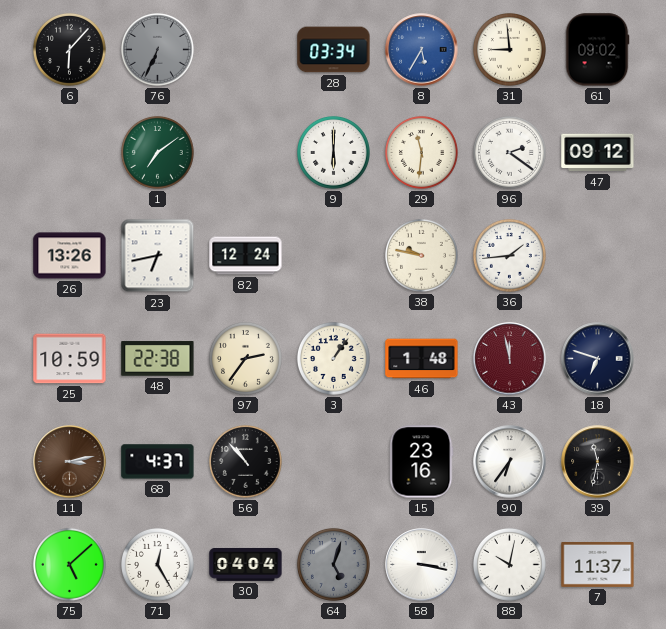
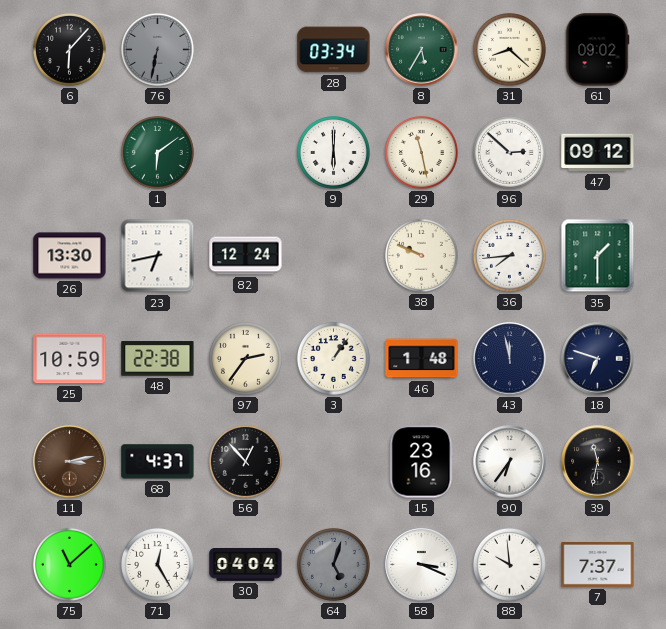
76: 6:34 -> 6:32 (158, 50)
8 dial: blue -> green (422, 50)
31: 8:59 -> 8:22 (510, 50)
1: 7:09 -> 6:09 (158, 153)
29: 11:31 -> 11:28 (422, 153)
96: 2:21 -> 2:52 (510, 153)
26: 13:26 -> 13:30 (70, 256)
38: 9:47 -> 9:49 (422, 256)
36: 1:44 -> 7:44 (510, 256)
35: none -> 1:30 (598, 256)
43 dial: burgundy -> navy (510, 359)
56: 10:53 -> 12:53 (246, 462)
75: 5:08 -> 11:08 (70, 565)
58: 3:17 -> 3:19 (422, 565)
88: 10:02 -> 9:59 (510, 565)
7: 11:37 -> 7:37 (598, 564)
